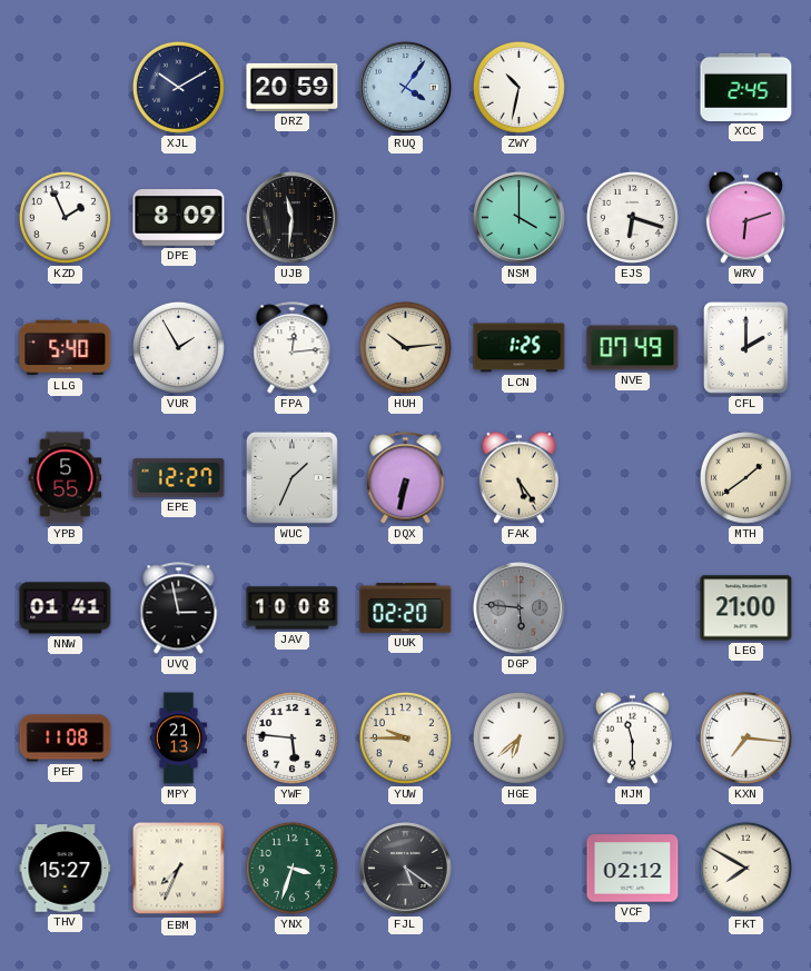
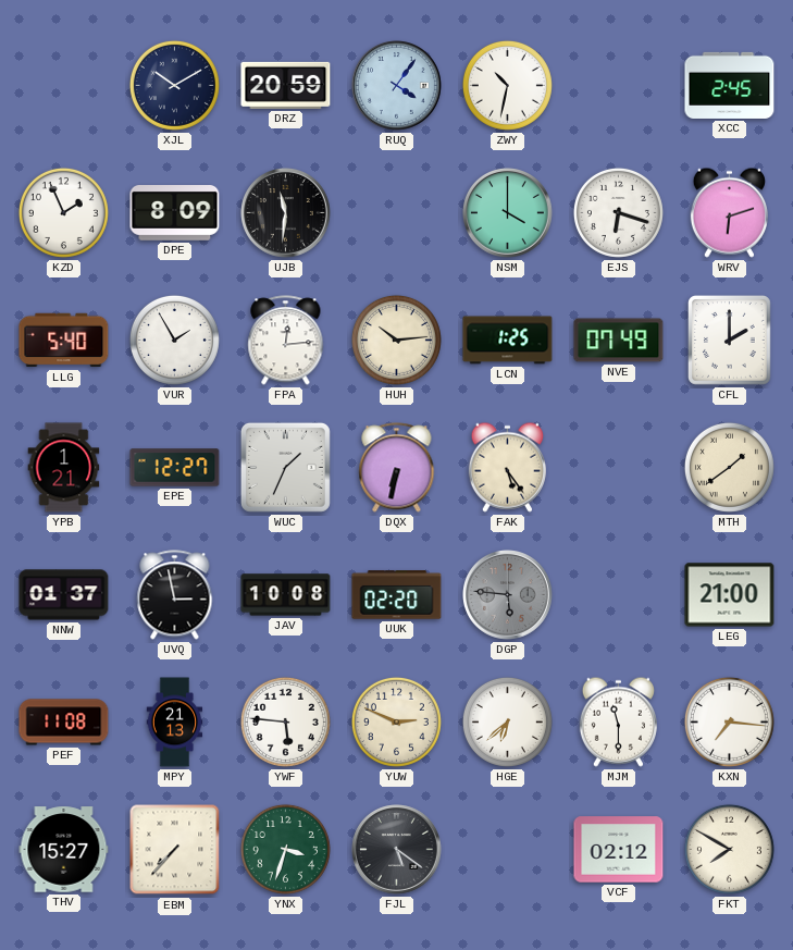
YPB: 5:55 -> 1:21 (64, 468)
NNW: 01:41 -> 01:37 (64, 595)
YUW: 9:45 -> 2:49 (396, 721)
EBM: 7:34 -> 7:37 (175, 850)
